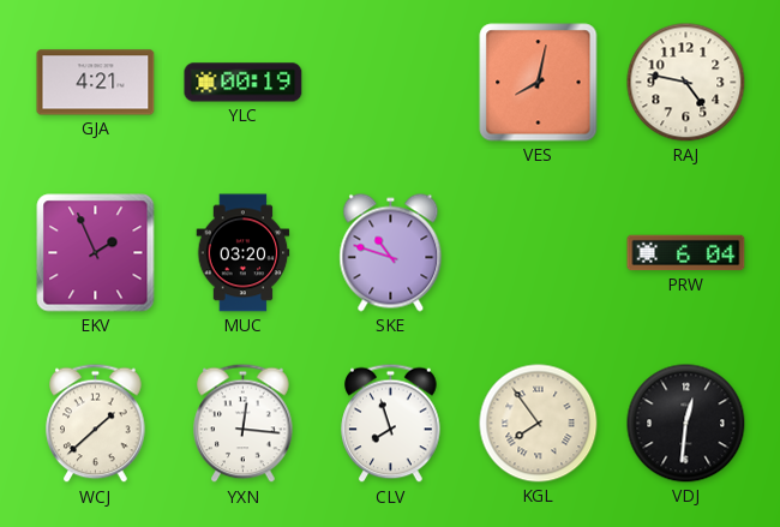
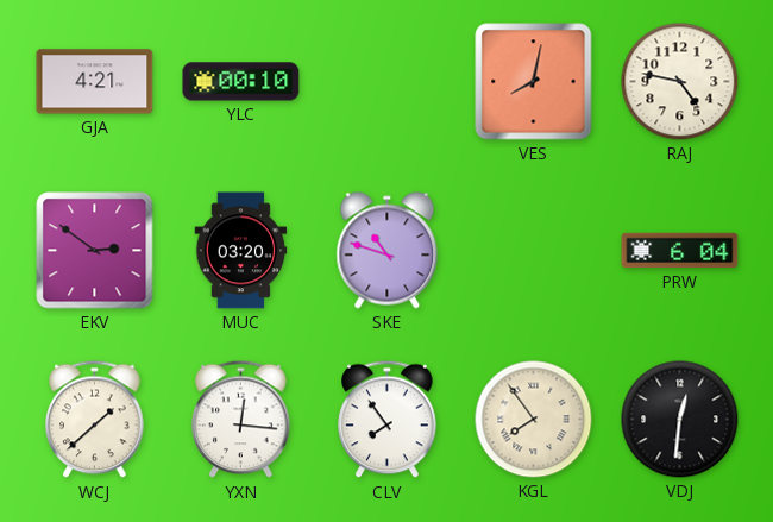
YLC: 00:19 -> 00:10 (241, 82)
EKV: 1:56 -> 2:51 (95, 251)
CLV: 7:57 -> 7:54 (388, 420)
